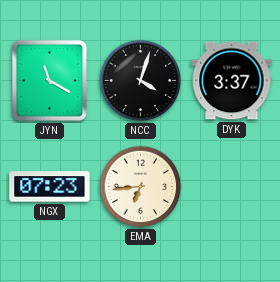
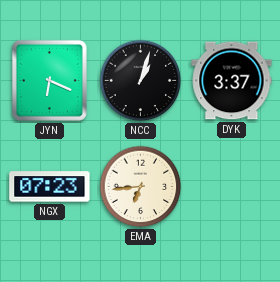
JYN: 11:20 -> 6:19 (49, 80)
NCC: 4:03 -> 1:03 (141, 81)
